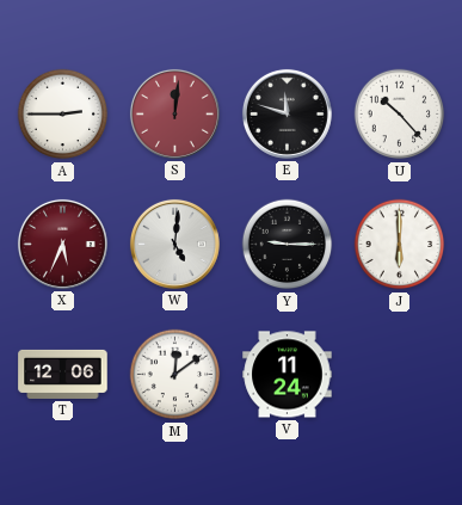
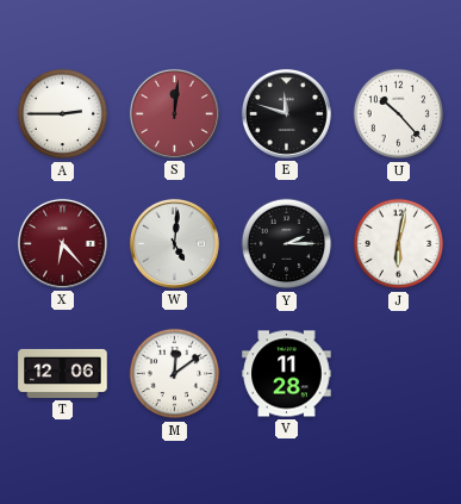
X: 5:34 -> 6:23 (62, 243)
Y: 9:15 -> 2:15 (287, 244)
J: 6:00 -> 6:02 (399, 244)
V: 11:24 -> 11:28 (287, 374)
